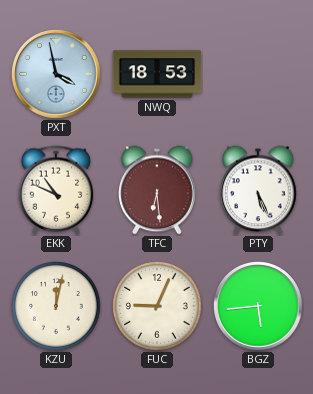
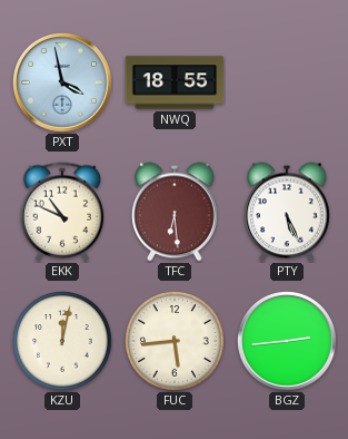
NWQ: 18:53 -> 18:55 (175, 82)
FUC: 9:04 -> 5:44 (176, 342)
BGZ: 5:44 -> 2:44 (288, 342)
